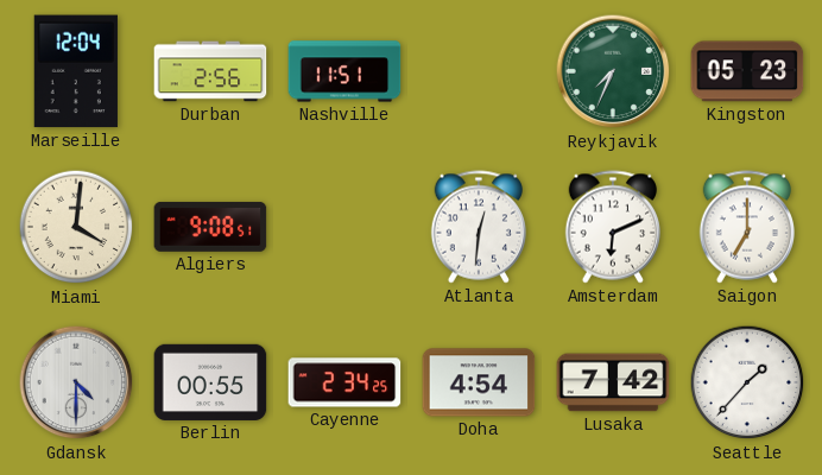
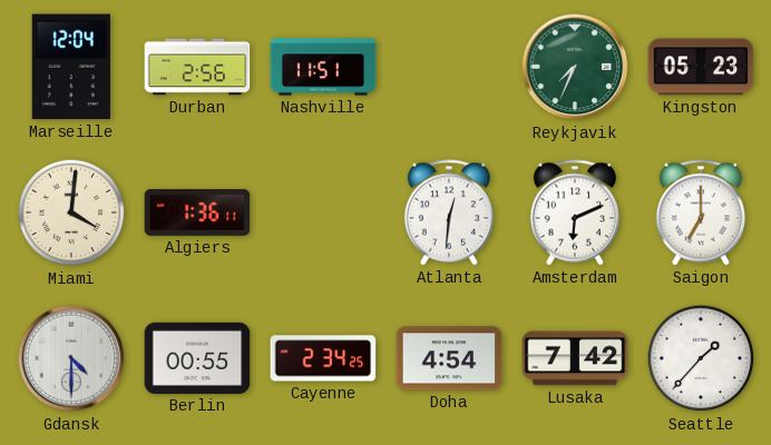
Algiers: 9:08 -> 1:36 (197, 212)
